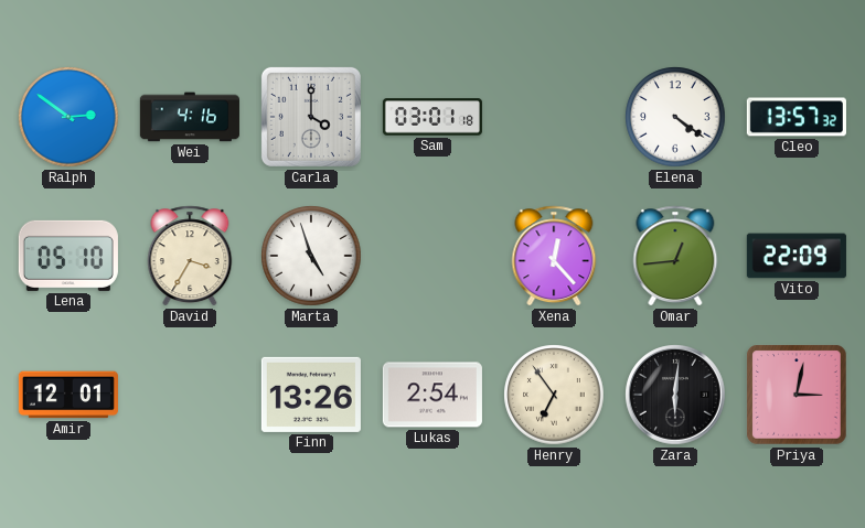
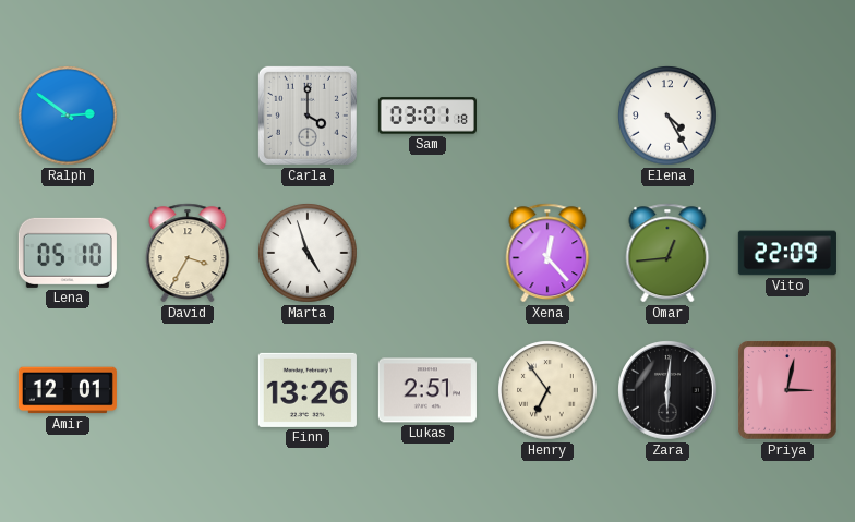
Wei: 4:16 -> none (190, 117)
Elena: 4:21 -> 4:25 (667, 116)
Cleo: 13:57 -> none (797, 117)
Lukas: 2:54 -> 2:51 (427, 390)
